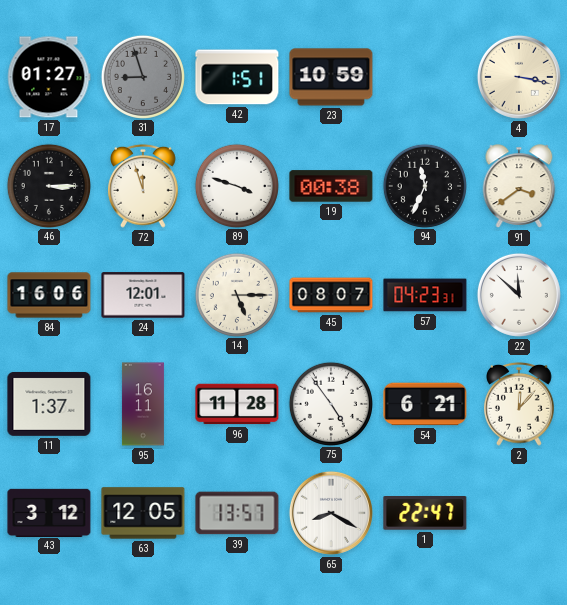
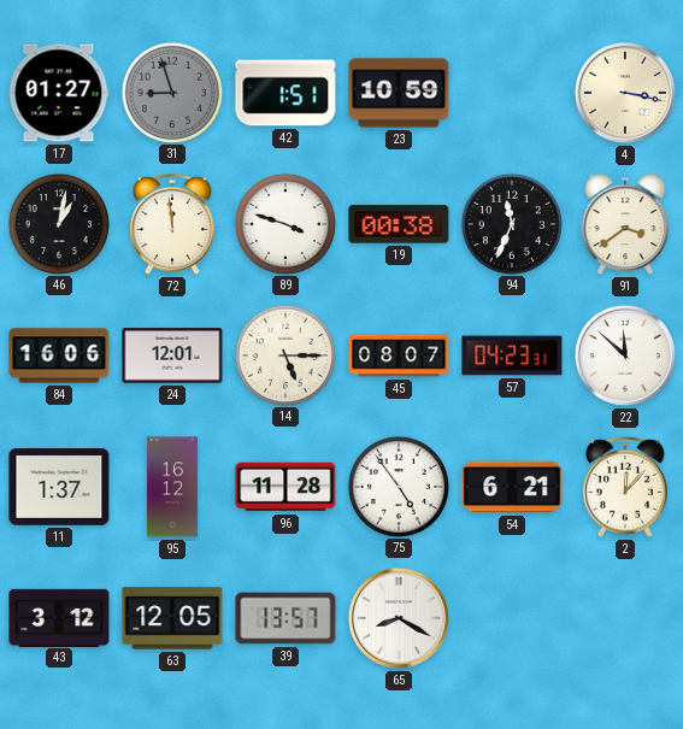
46: 3:15 -> 1:02 (59, 223)
72: 11:57 -> 11:59 (173, 224)
95: 16:11 -> 16:12 (172, 487)
1: 22:47 -> none (425, 514)
